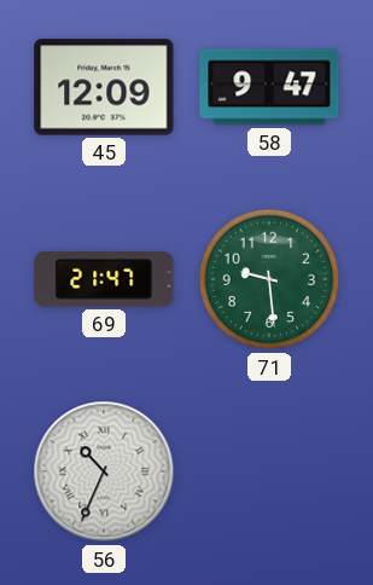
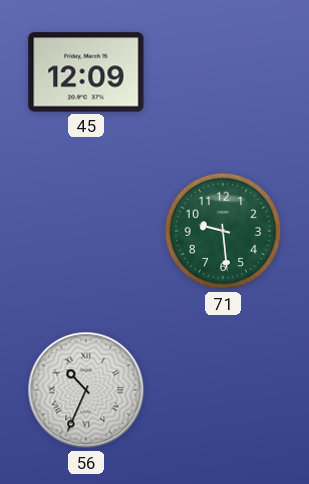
58: 9:47 -> none (269, 87)
69: 21:47 -> none (104, 279)
